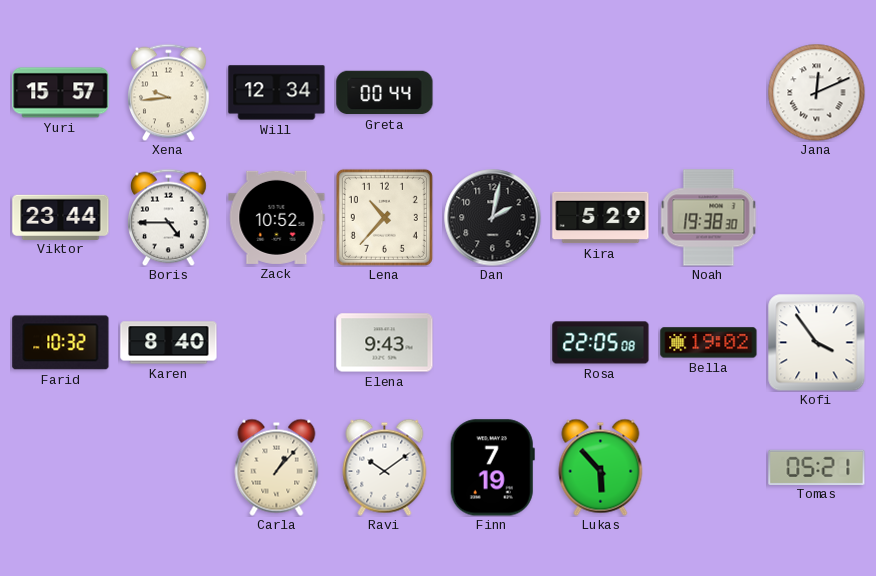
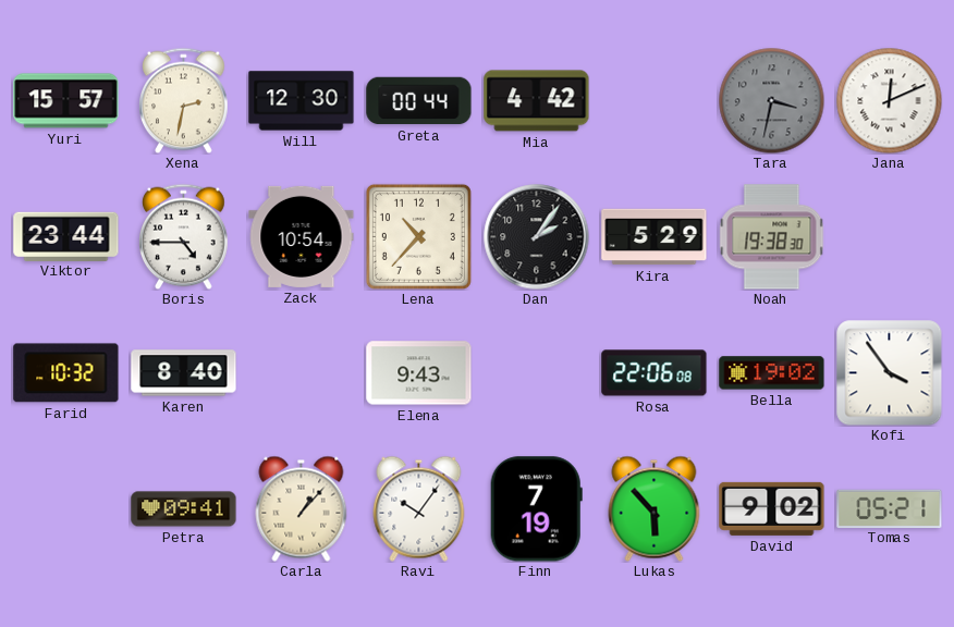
Xena: 9:44 -> 2:32 (184, 100)
Will: 12:34 -> 12:30 (302, 101)
Mia: none -> 4:42 (537, 101)
Tara: none -> 3:32 (771, 100)
Zack: 10:52 -> 10:54 (302, 236)
Dan: 2:02 -> 2:06 (537, 237)
Rosa: 22:05 -> 22:06 (655, 373)
Petra: none -> 09:41 (184, 509)
Ravi: 10:09 -> 10:06 (419, 508)
David: none -> 9:02 (772, 508)
